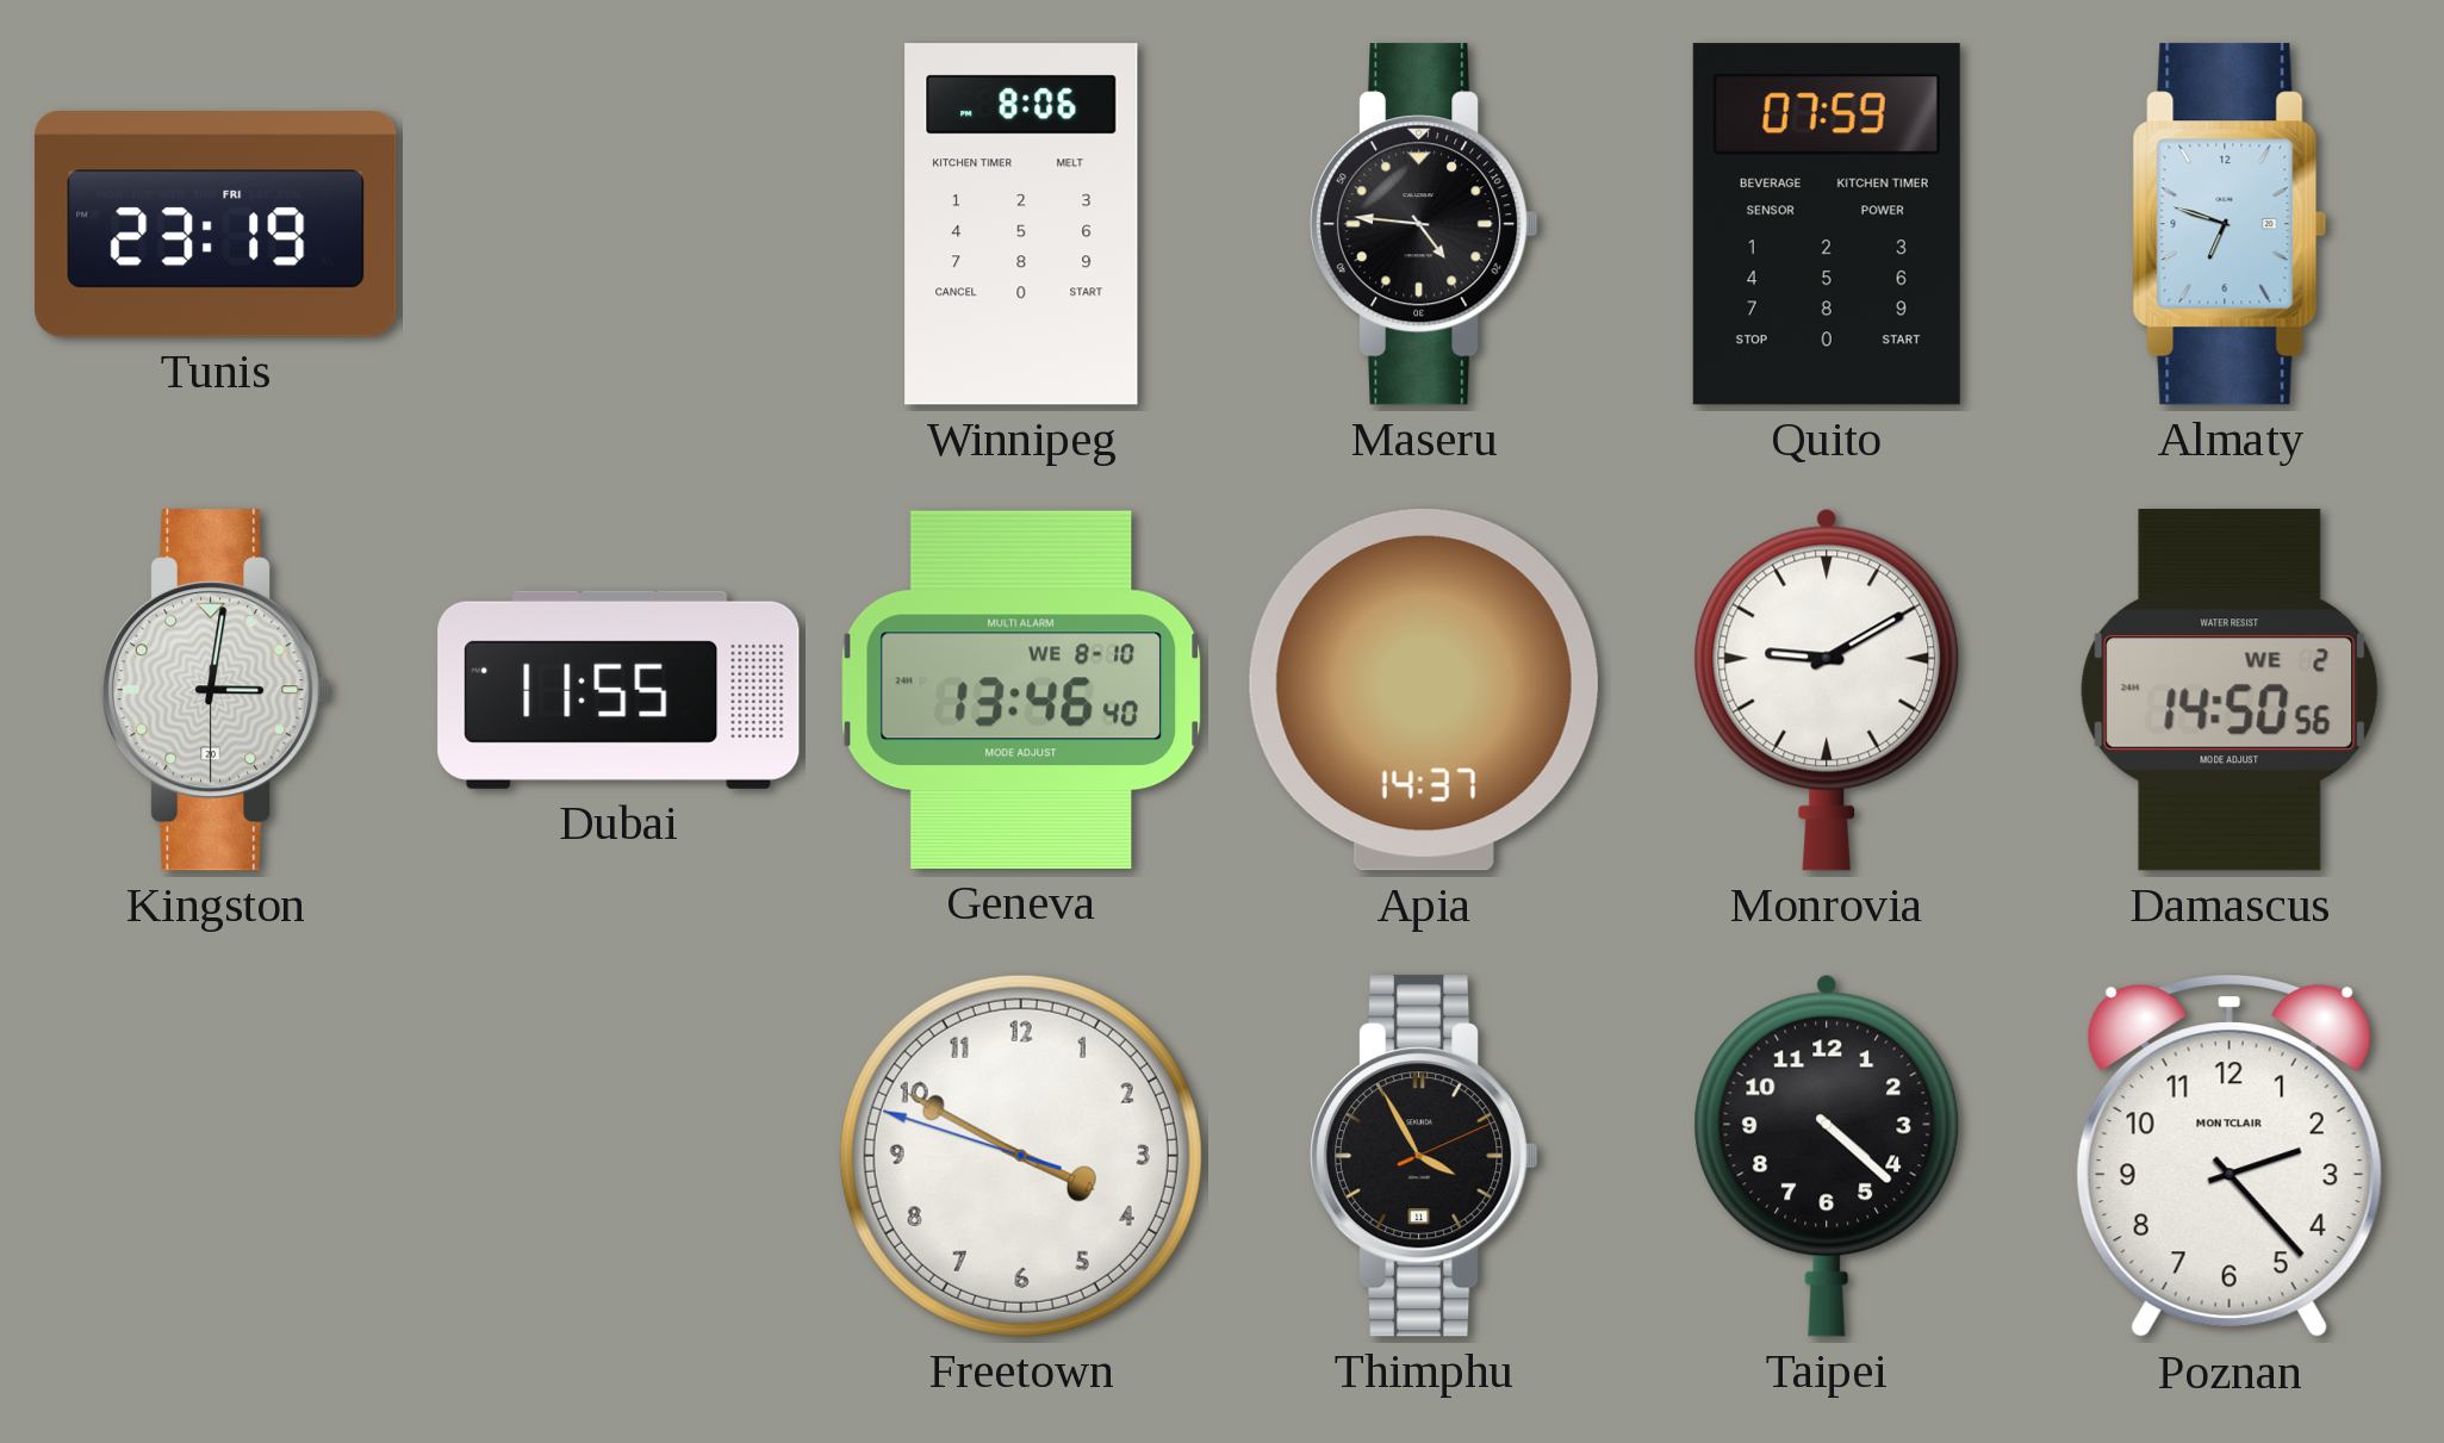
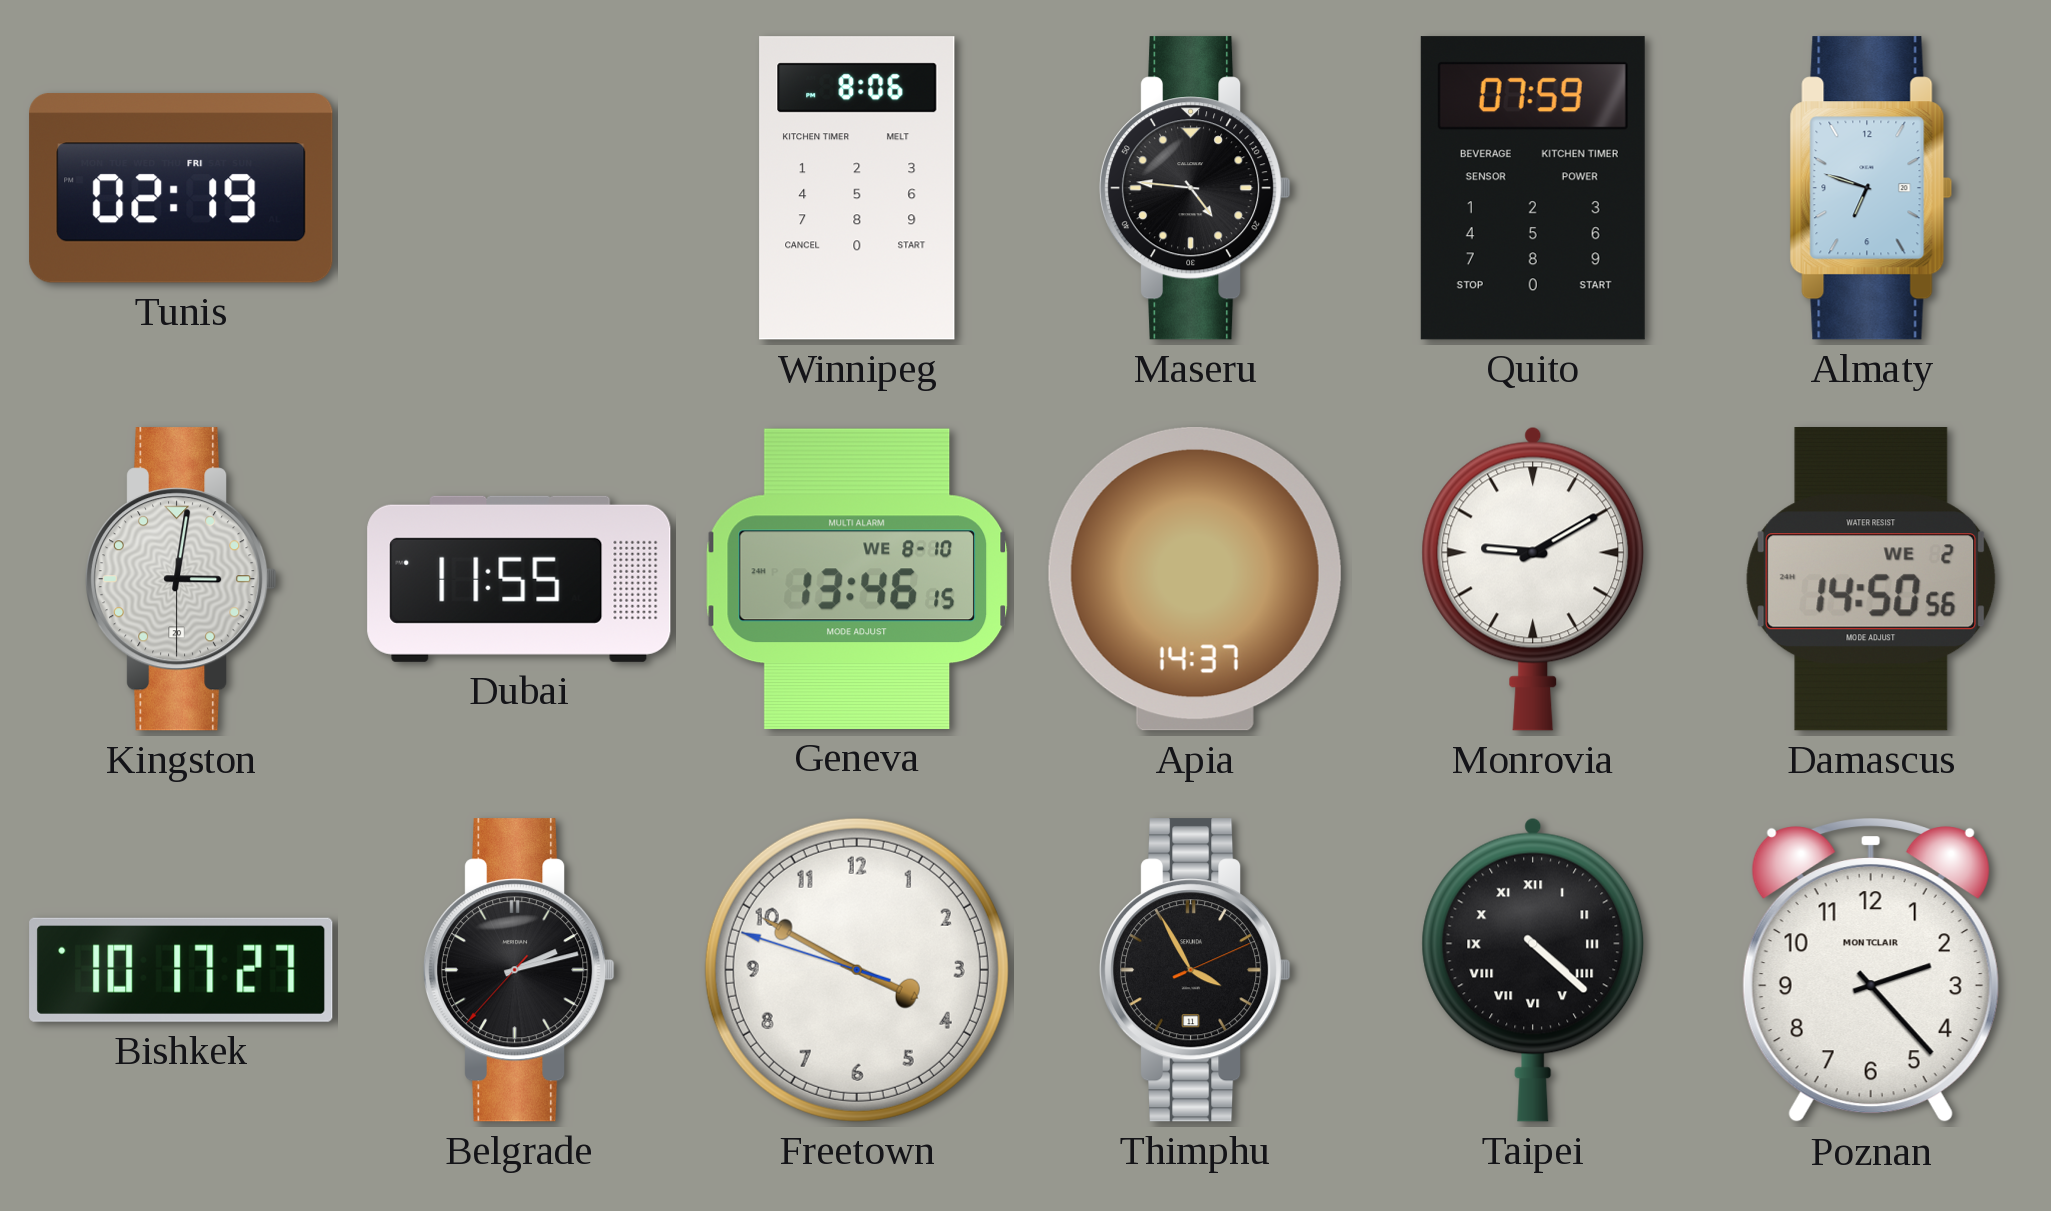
Tunis: 23:19 -> 02:19 (181, 188)
Geneva: 13:46:40 -> 13:46:15 (857, 579)
Bishkek: none -> 10:17 (181, 970)
Belgrade: none -> 2:12 (519, 970)
Taipei numerals: Arabic -> Roman (1533, 970)
